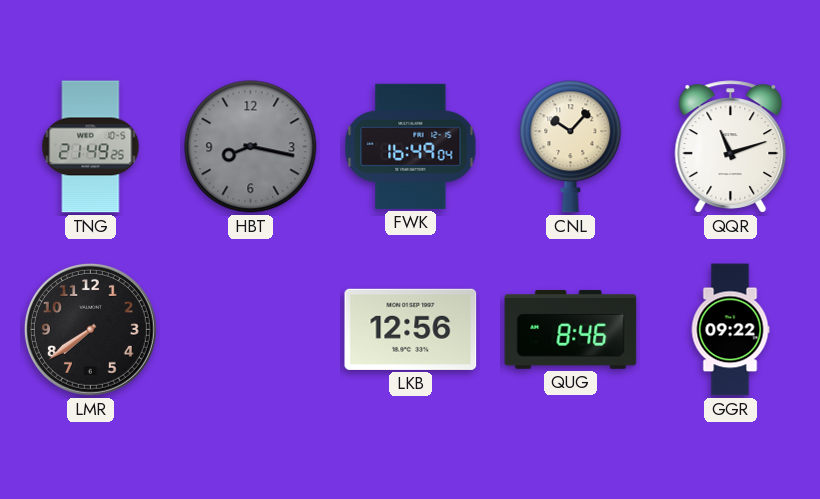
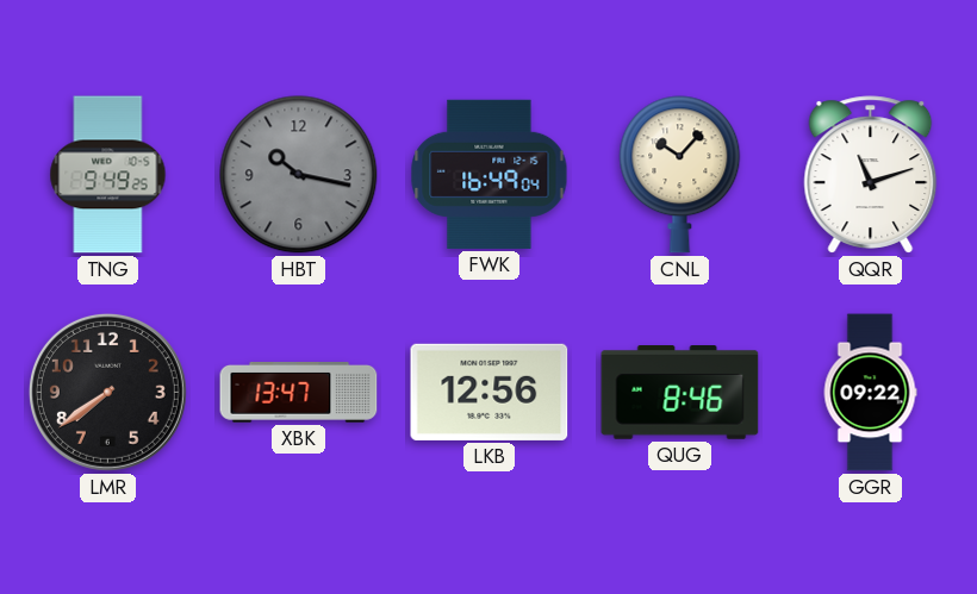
TNG: 21:49 -> 9:49 (108, 175)
HBT: 8:17 -> 10:17 (299, 175)
XBK: none -> 13:47 (299, 393)
